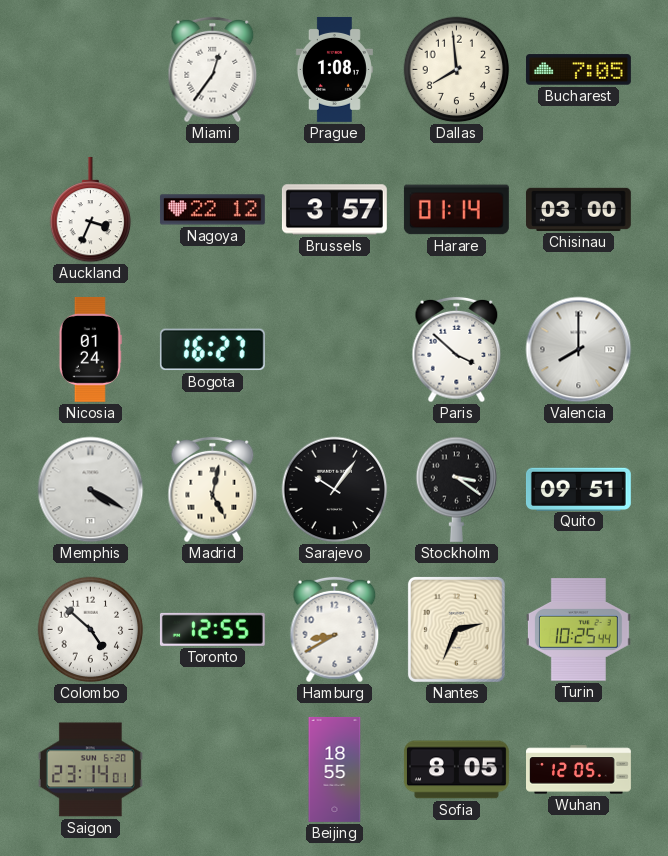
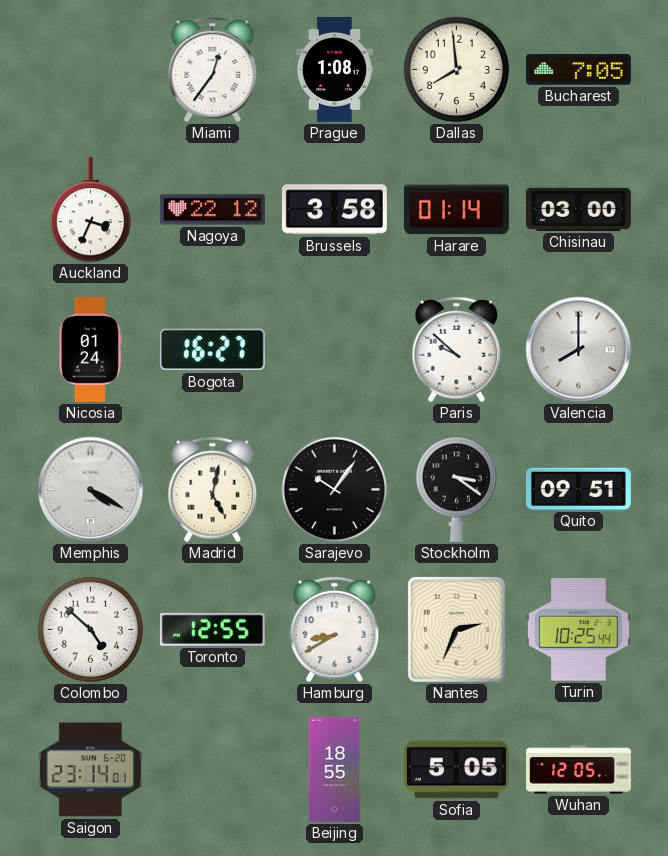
Brussels: 3:57 -> 3:58 (334, 210)
Paris: 3:52 -> 9:52 (457, 350)
Sofia: 8:05 -> 5:05 (456, 770)
